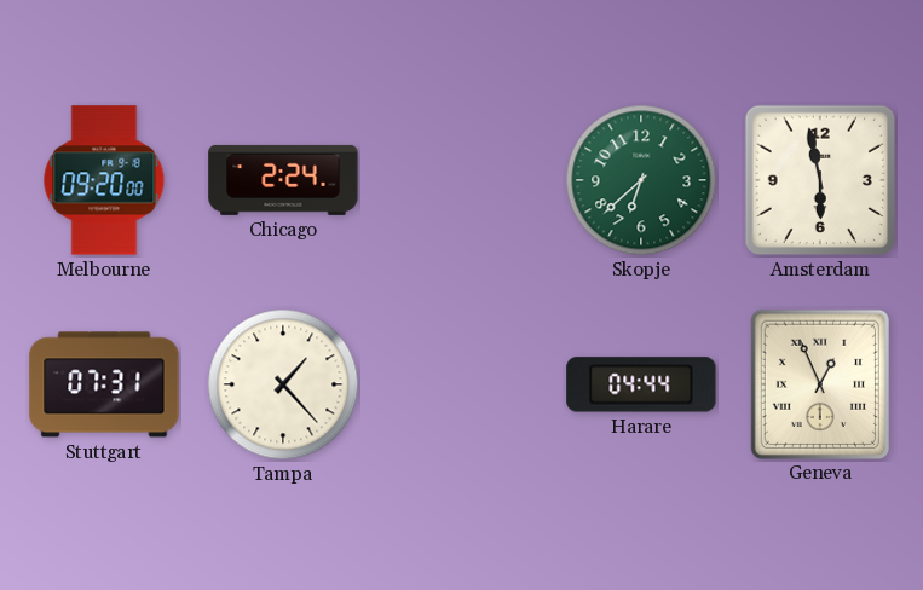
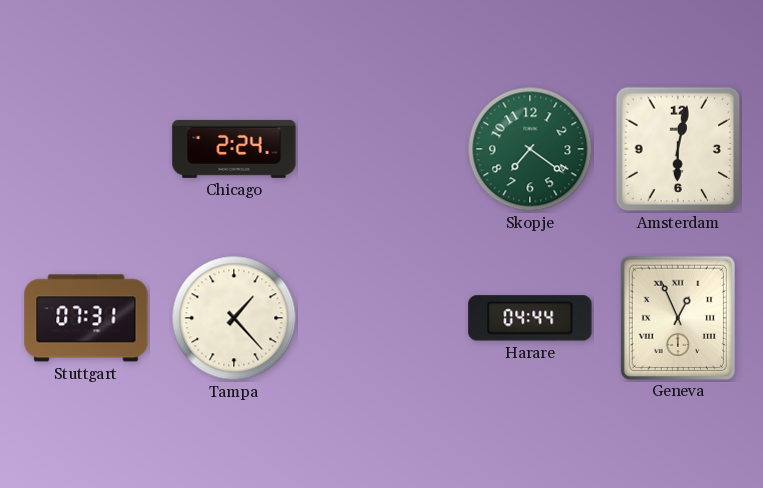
Melbourne: 09:20 -> none (104, 180)
Skopje: 6:38 -> 7:21 (530, 149)
Amsterdam: 5:58 -> 6:02 (678, 149)
